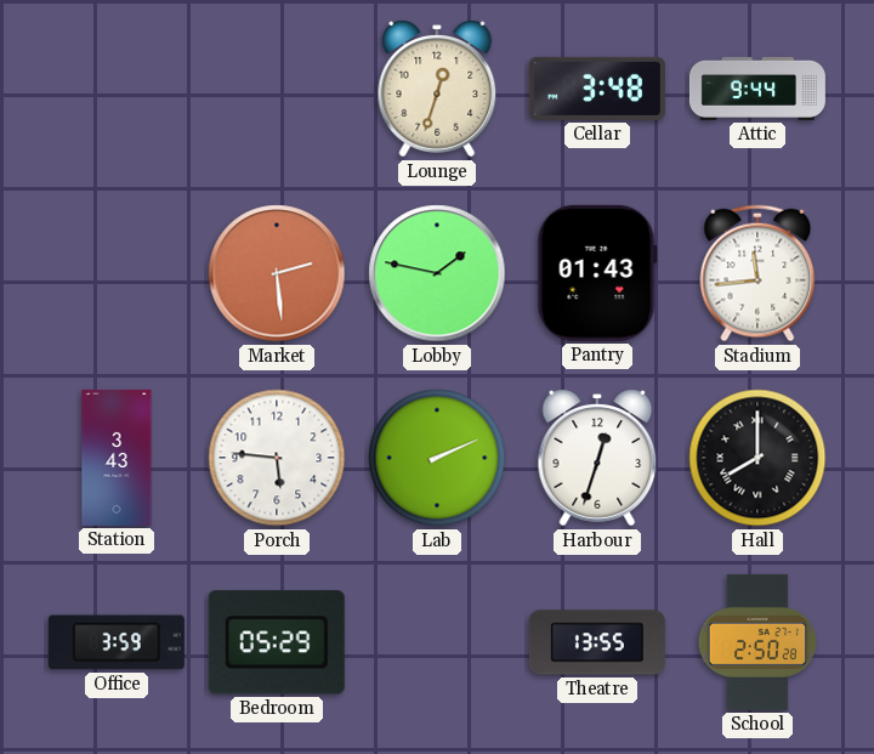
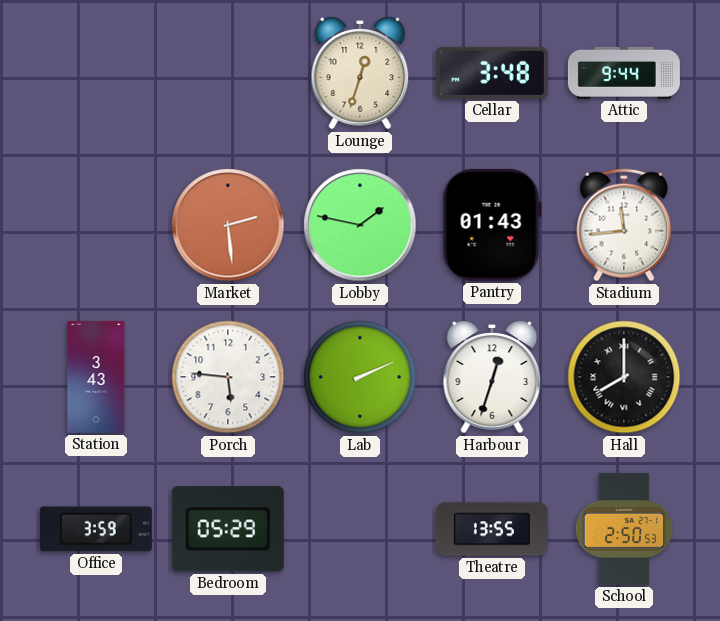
School: 2:50:28 -> 2:50:53 (624, 529)
